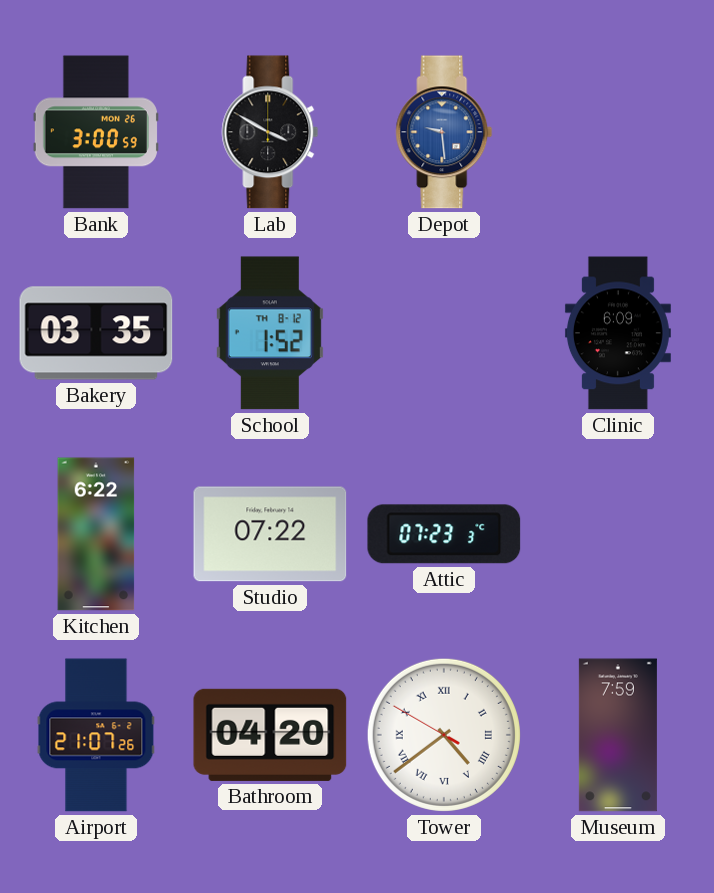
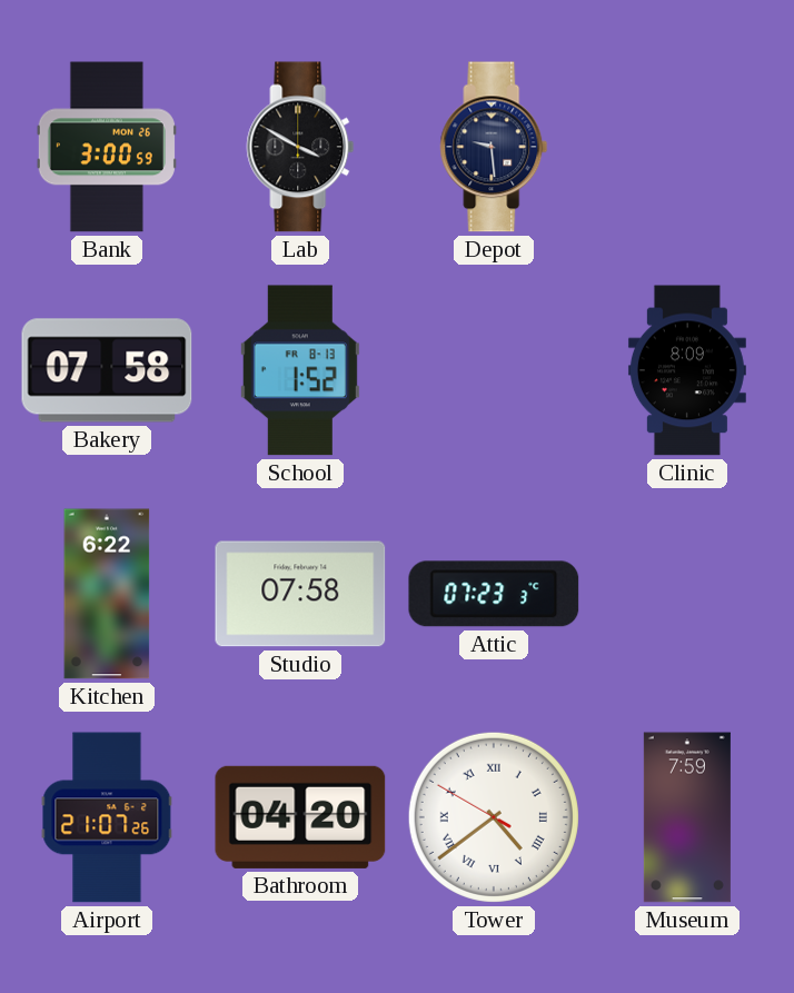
Depot dial: blue -> navy (494, 147)
Bakery: 03:35 -> 07:58 (107, 370)
School date: TH 8-12 -> FR 8-13 (300, 370)
Clinic: 6:09 -> 8:09 (687, 370)
Studio: 07:22 -> 07:58 (300, 594)
